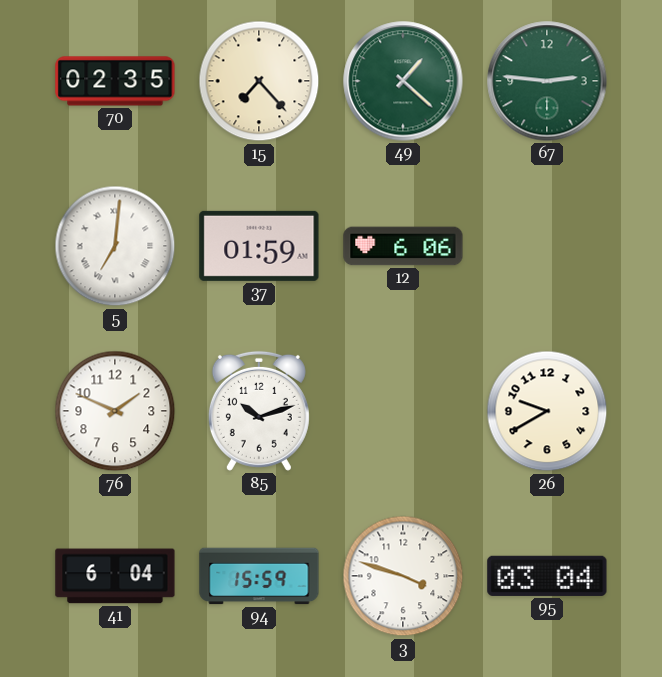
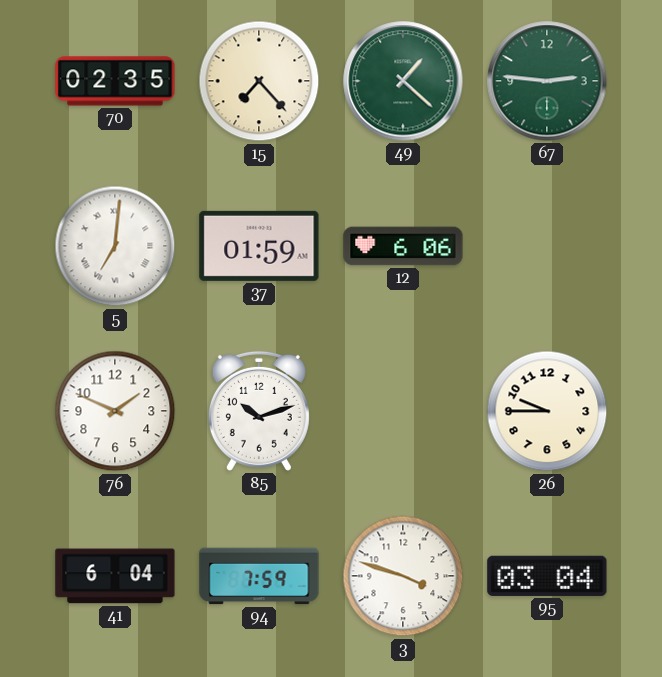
26: 9:40 -> 9:45 (547, 411)
94: 15:59 -> 7:59 (259, 576)
